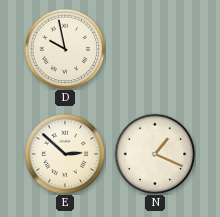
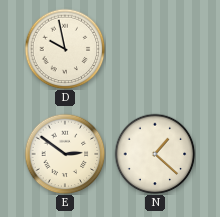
E: 2:52 -> 2:51 (65, 154)
N: 1:19 -> 1:22 (155, 154)
